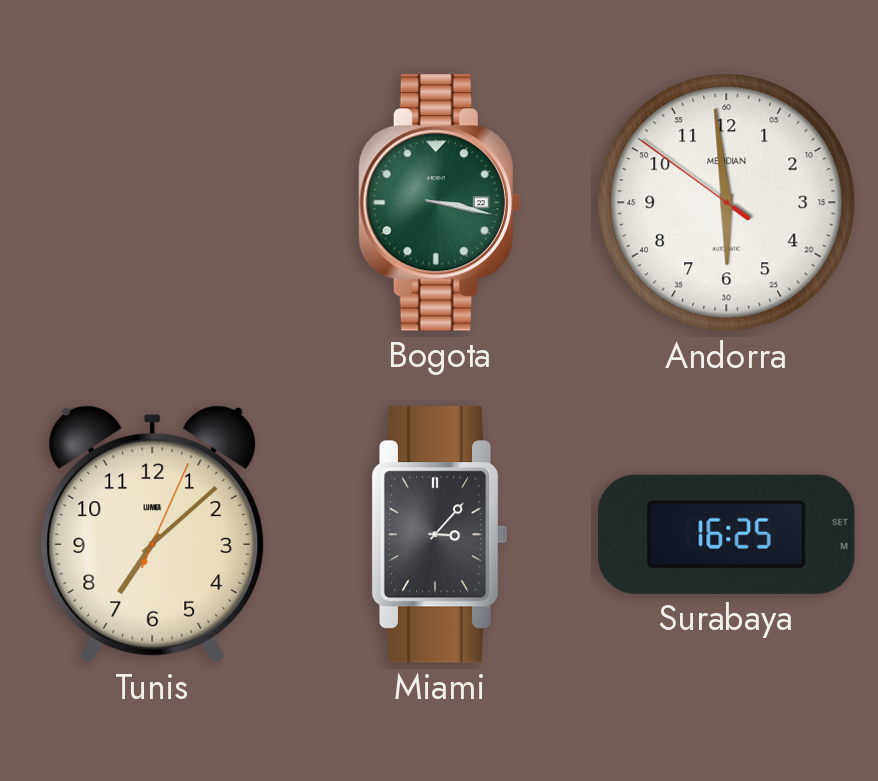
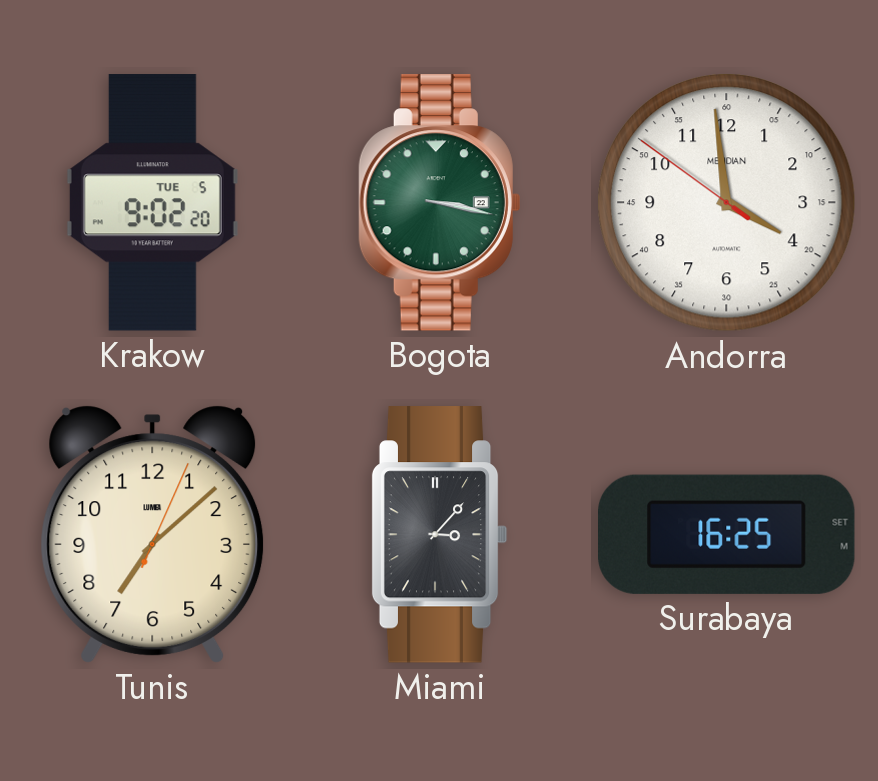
Krakow: none -> 9:02 (152, 203)
Andorra: 5:58 -> 3:58 (727, 203)
